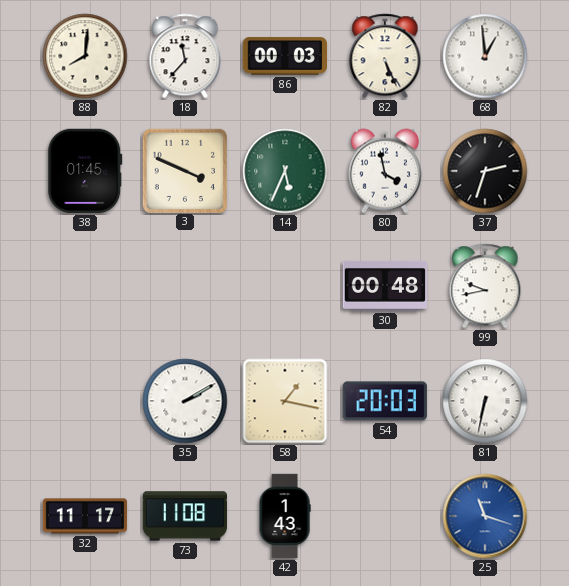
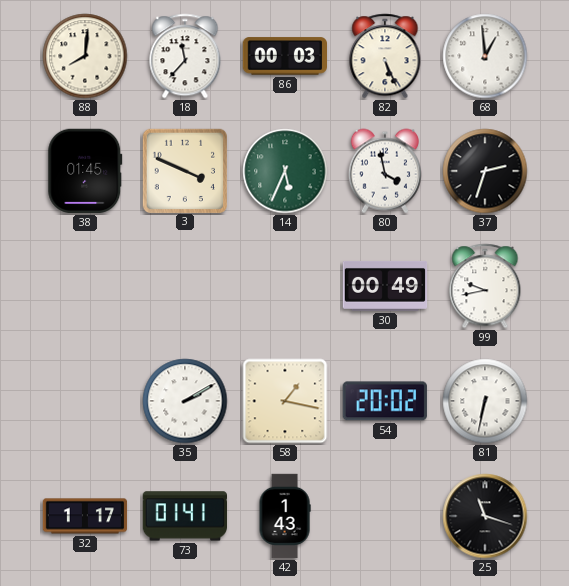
30: 00:48 -> 00:49 (385, 286)
54: 20:03 -> 20:02 (385, 401)
32: 11:17 -> 1:17 (85, 516)
73: 11:08 -> 01:41 (184, 516)
25 dial: blue -> black (485, 516)
